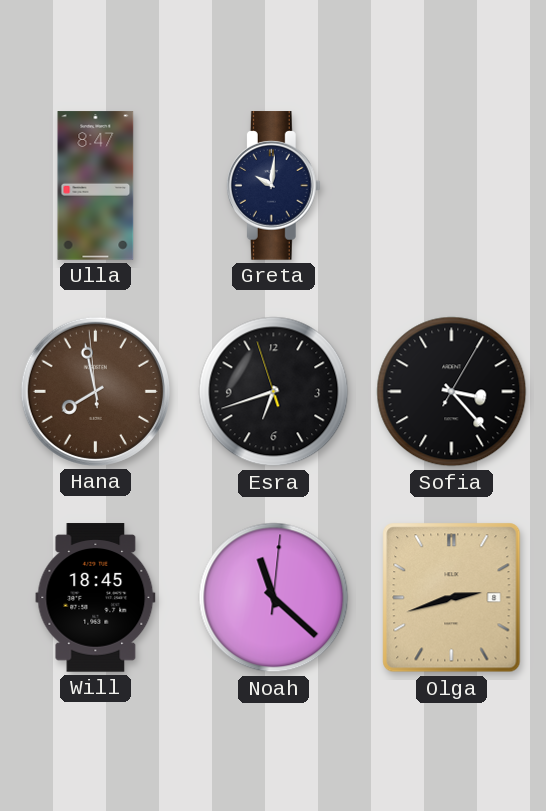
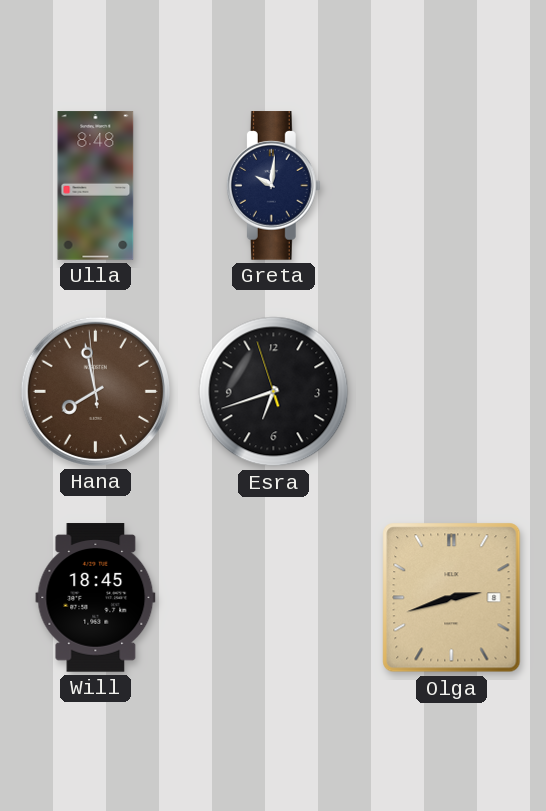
Ulla: 8:47 -> 8:48 (96, 186)
Sofia: 3:23 -> none (452, 392)
Noah: 11:22 -> none (274, 598)
